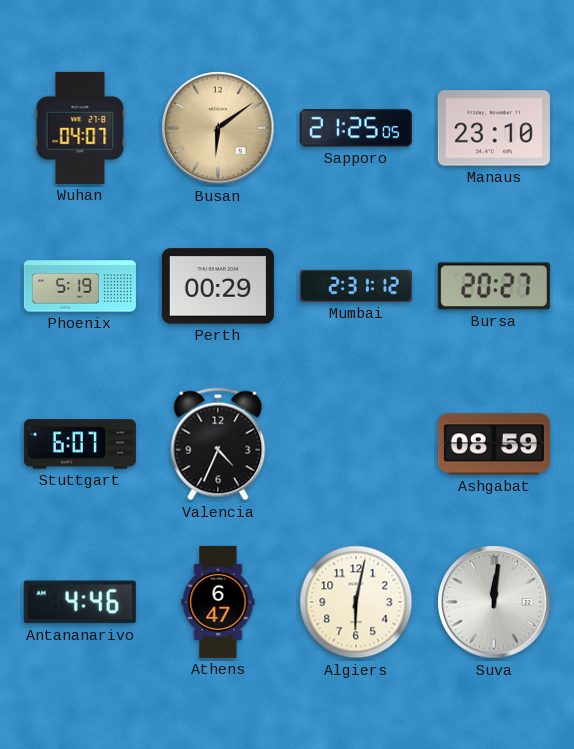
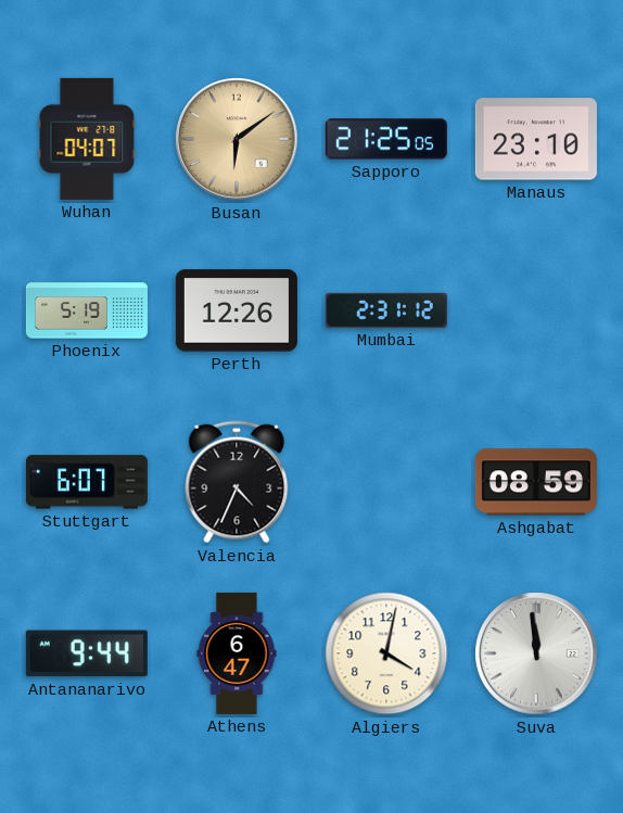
Perth: 00:29 -> 12:26 (237, 310)
Bursa: 20:27 -> none (494, 286)
Antananarivo: 4:46 -> 9:44 (87, 653)
Algiers: 6:02 -> 4:02 (386, 653)
Suva: 12:01 -> 11:59 (536, 653)
